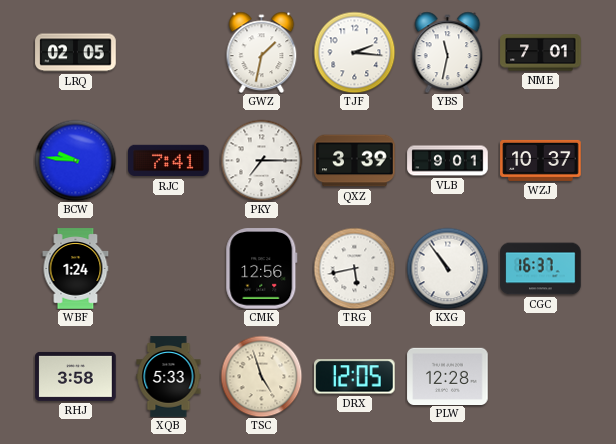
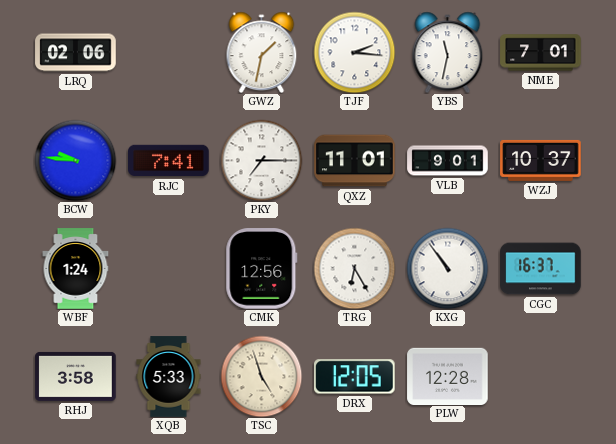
LRQ: 02:05 -> 02:06 (76, 53)
QXZ: 3:39 -> 11:01 (355, 161)
TRG: 5:43 -> 6:25 (354, 268)
